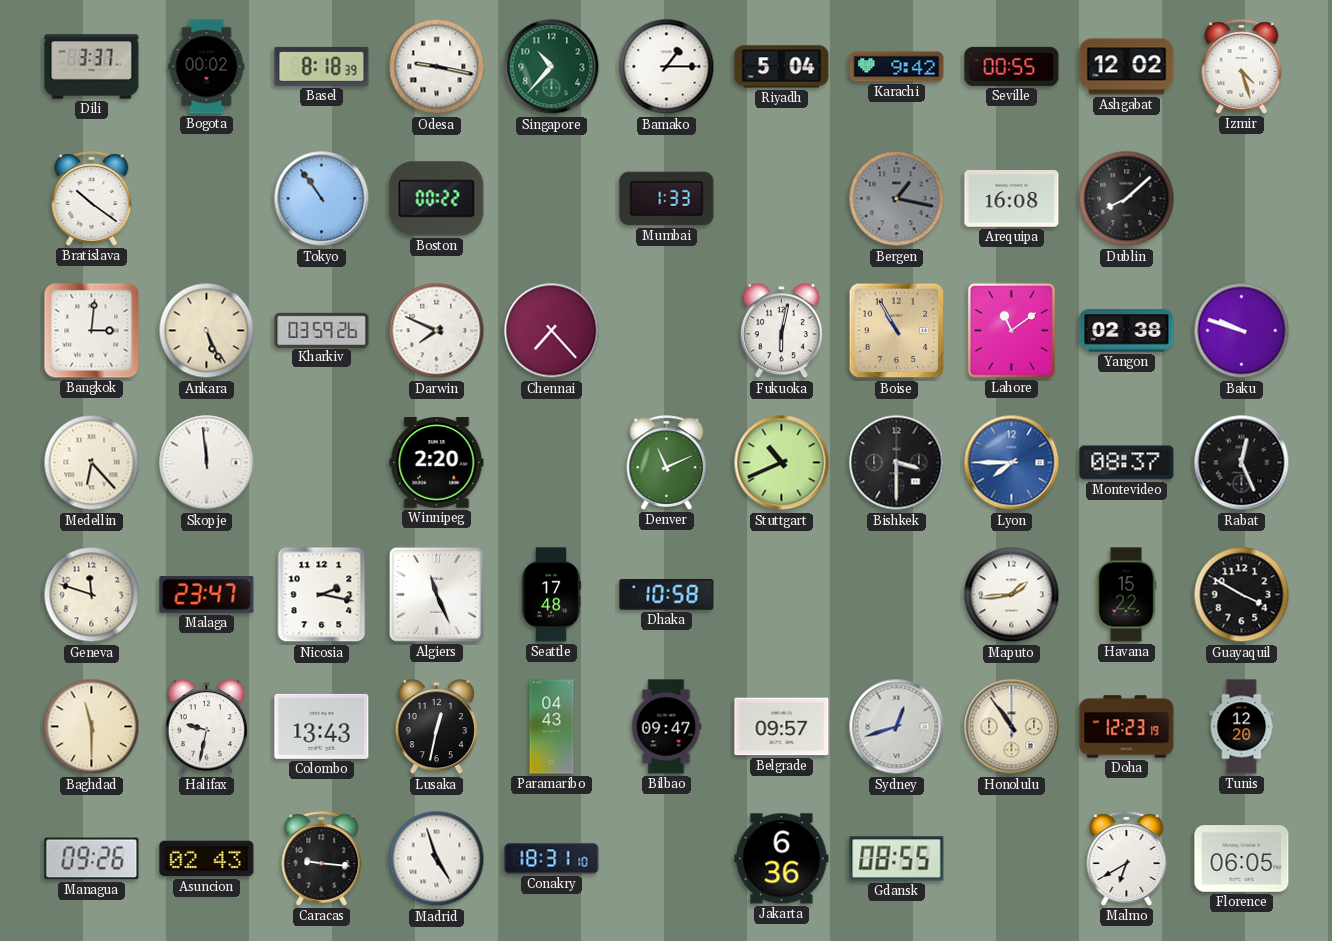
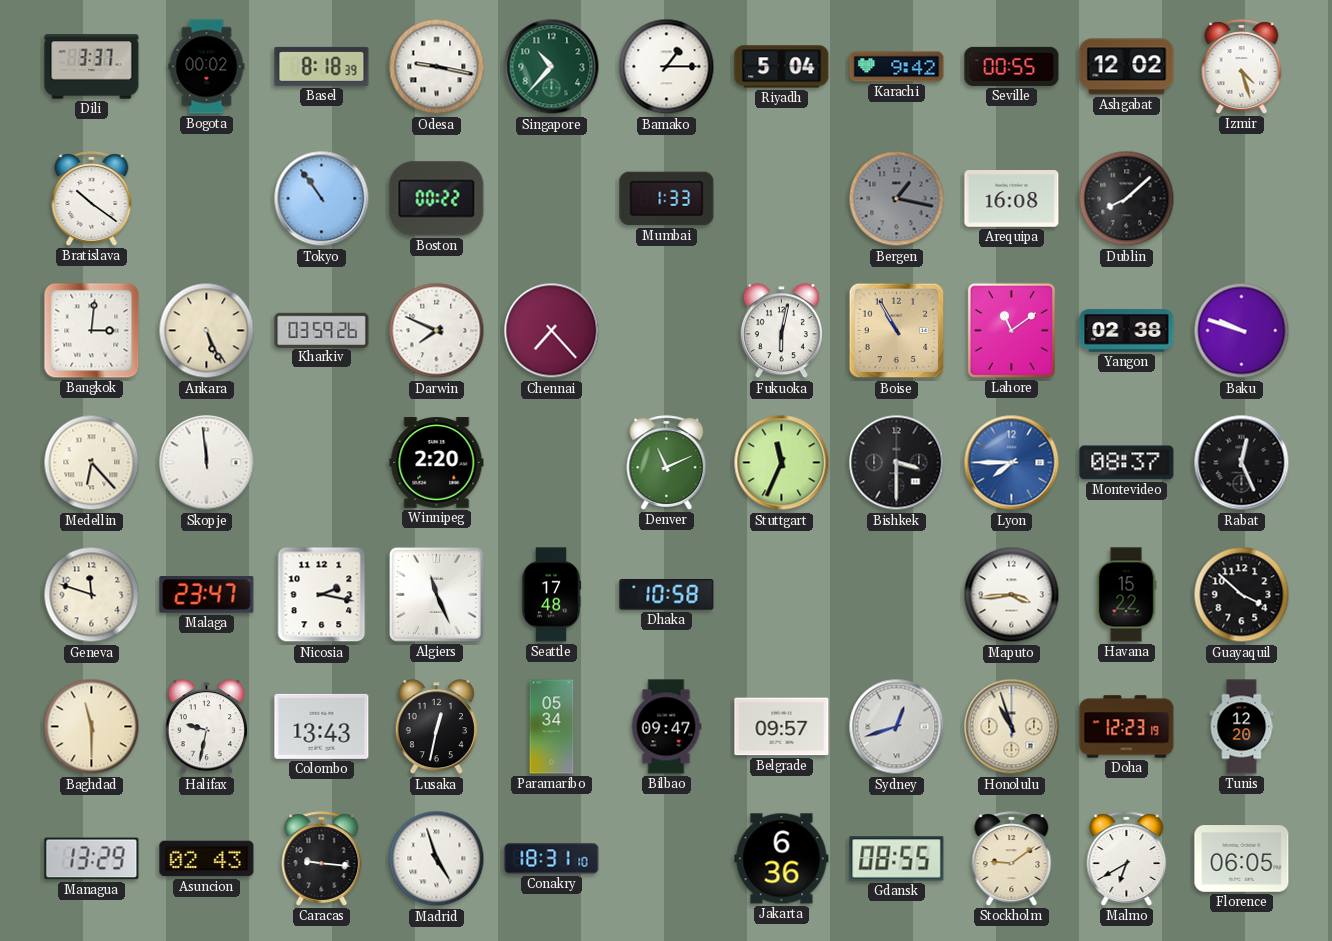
Stuttgart: 10:41 -> 11:34 (782, 463)
Maputo: 1:44 -> 3:44 (1012, 595)
Guayaquil: 3:50 -> 3:52 (1242, 595)
Paramaribo: 04:43 -> 05:34 (552, 727)
Honolulu: 10:54 -> 10:57 (1012, 727)
Managua: 09:26 -> 13:29 (92, 859)
Stockholm: none -> 9:09 (1012, 859)
